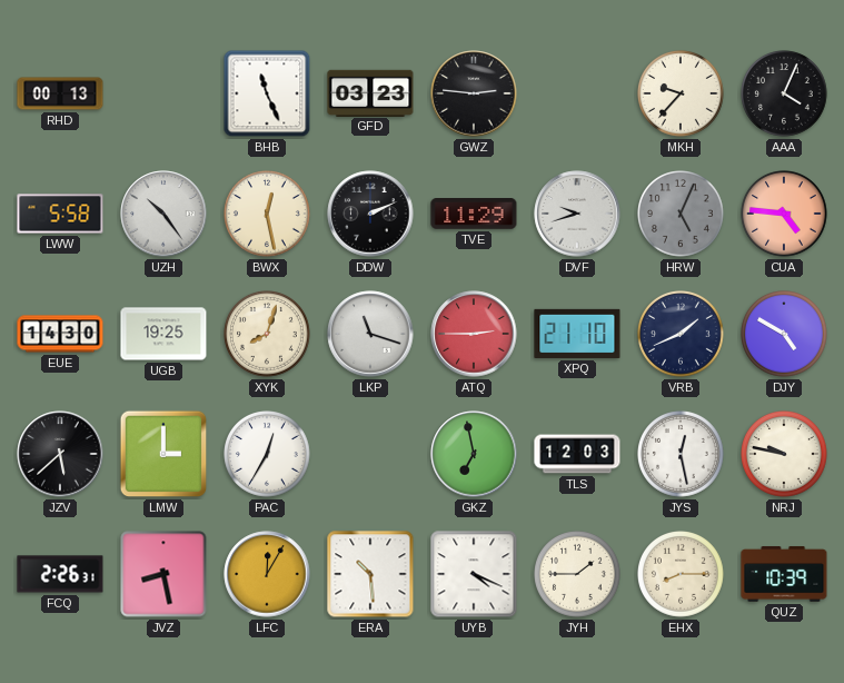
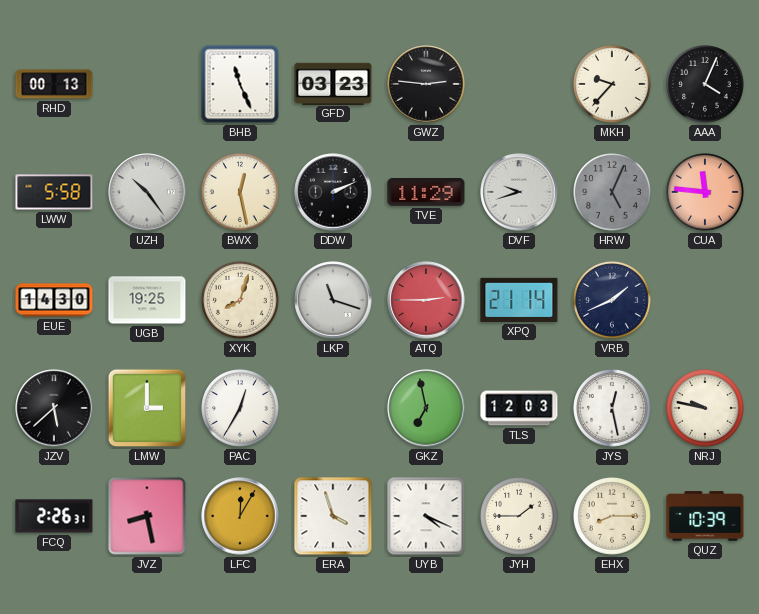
CUA: 4:46 -> 11:46 (706, 193)
XPQ: 21:10 -> 21:14 (519, 300)
DJY: 4:50 -> none (785, 335)
ERA: 10:29 -> 3:57 (333, 516)
